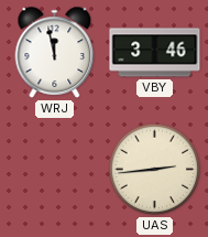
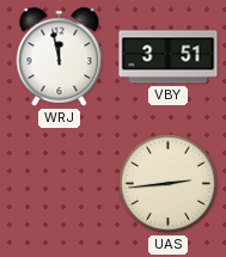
VBY: 3:46 -> 3:51 (169, 57)
